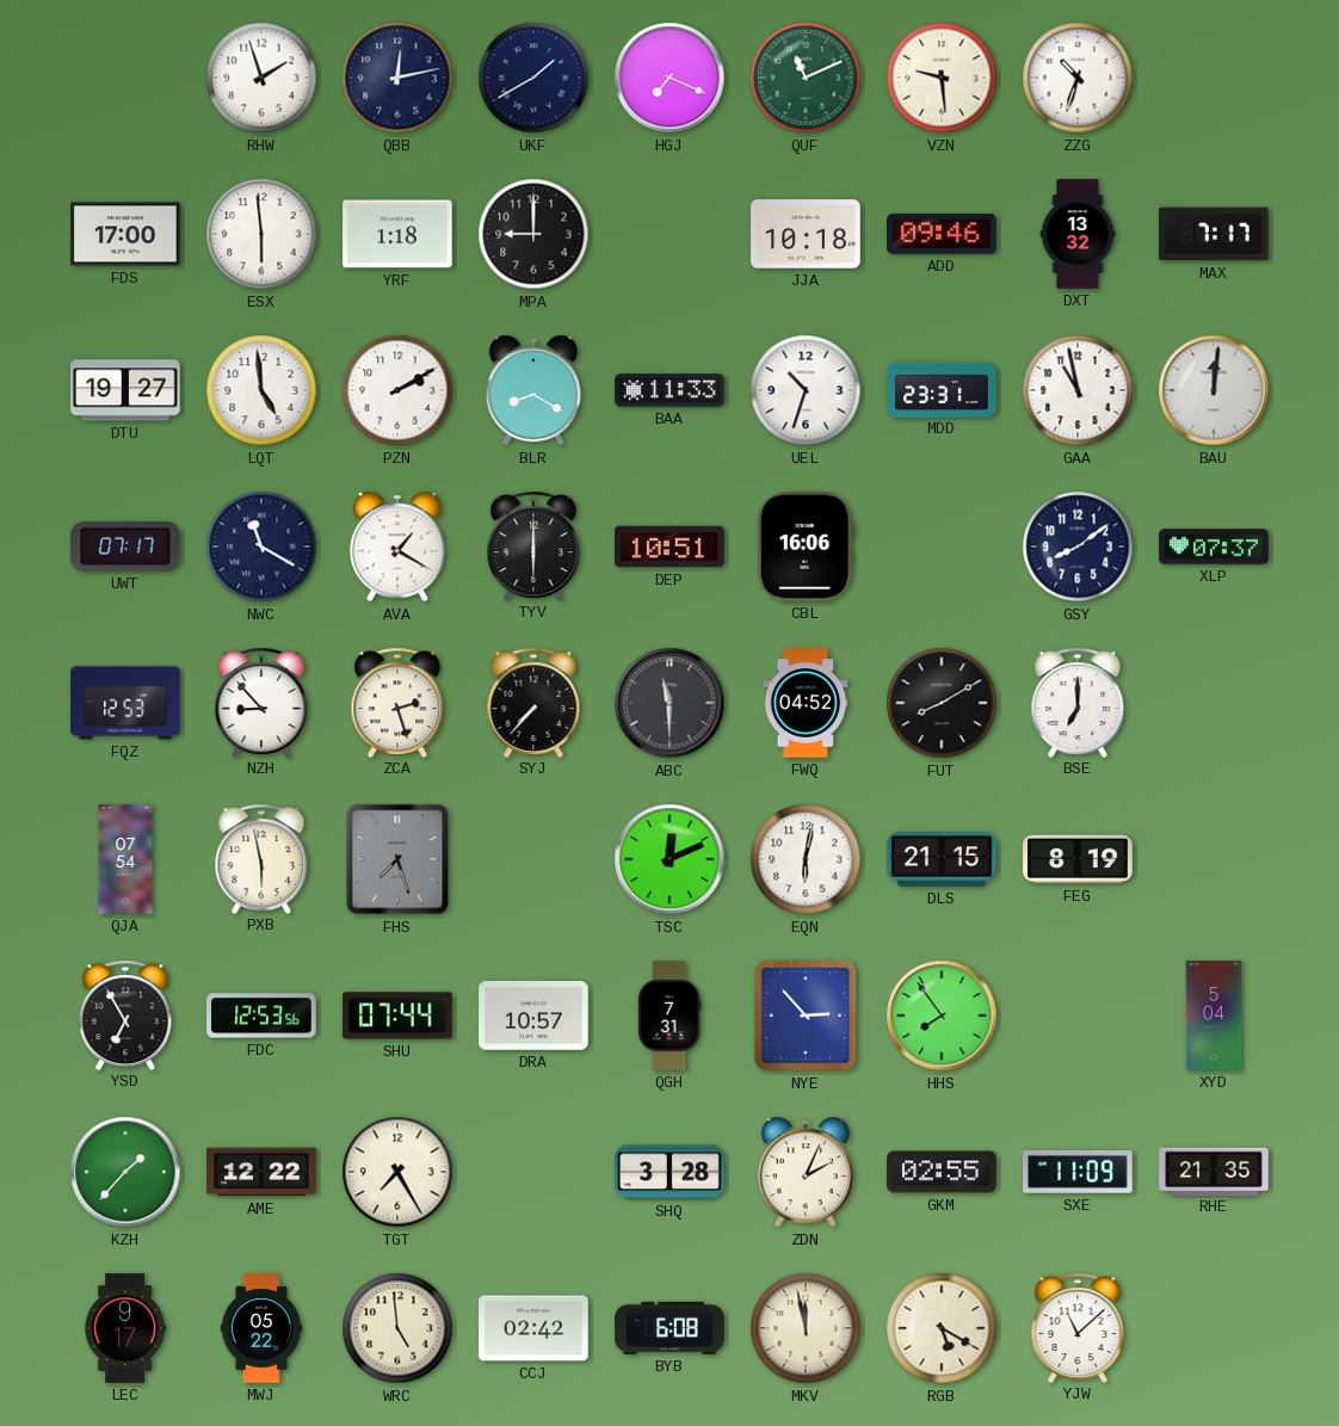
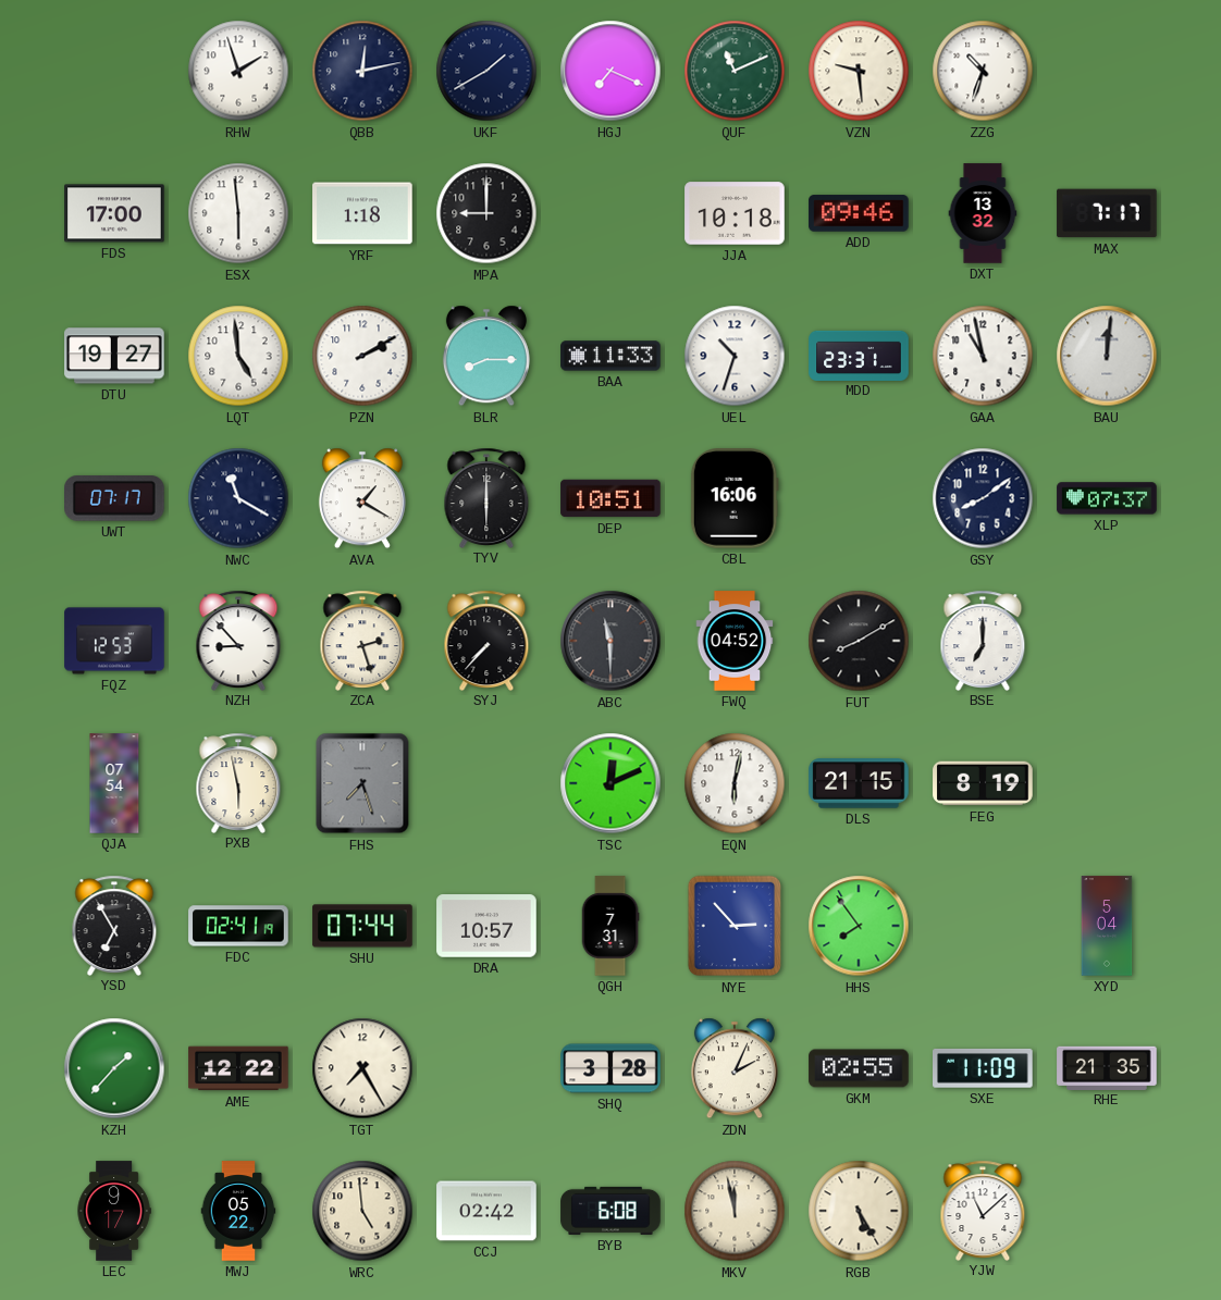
BLR: 8:20 -> 8:15 (486, 356)
FDC: 12:53 -> 02:41 (238, 926)
RGB: 5:20 -> 5:25 (859, 1211)
